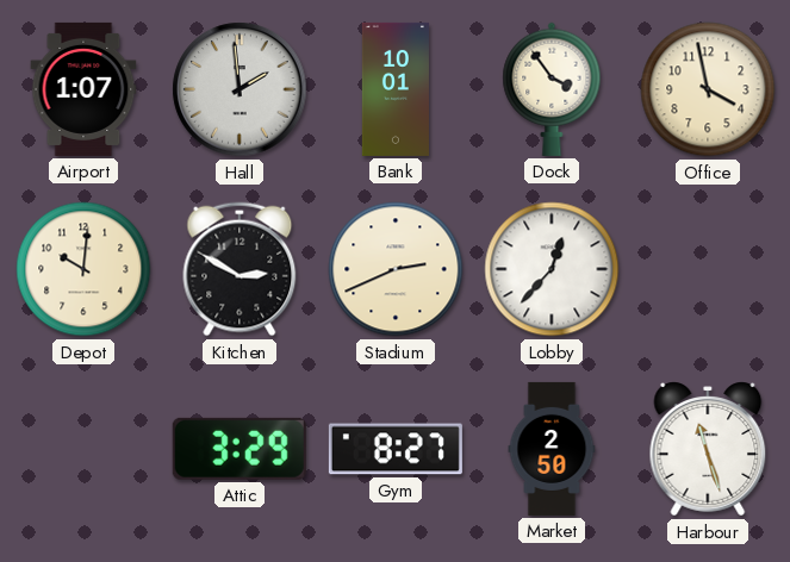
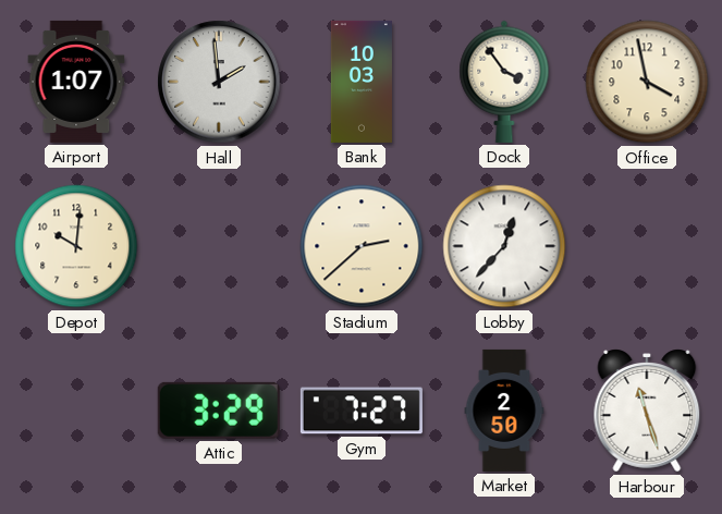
Bank: 10:01 -> 10:03 (362, 82)
Kitchen: 2:50 -> none (240, 269)
Stadium: 2:41 -> 2:38 (362, 246)
Gym: 8:27 -> 7:27 (362, 411)
